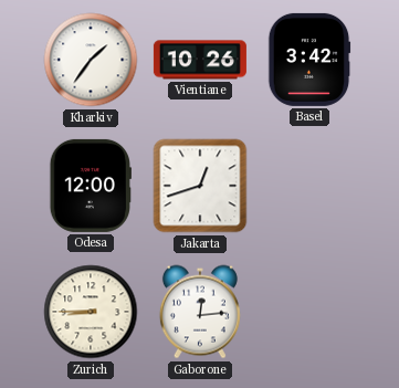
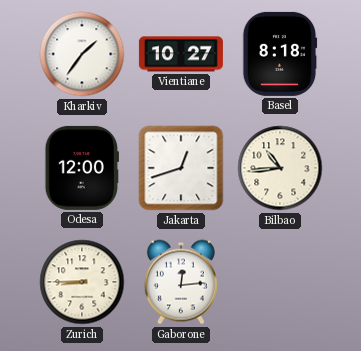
Vientiane: 10:26 -> 10:27 (181, 54)
Basel: 3:42 -> 8:18 (280, 54)
Bilbao: none -> 10:44 (280, 168)
